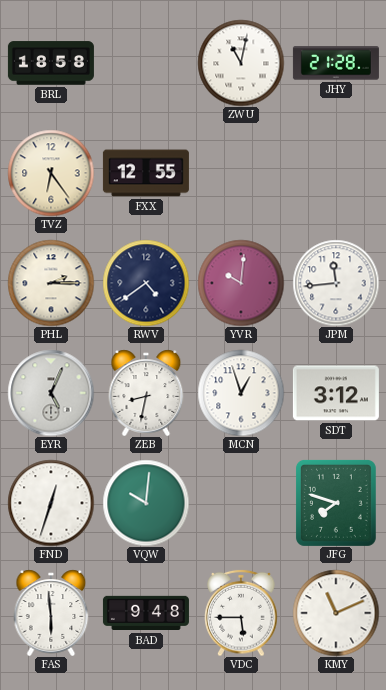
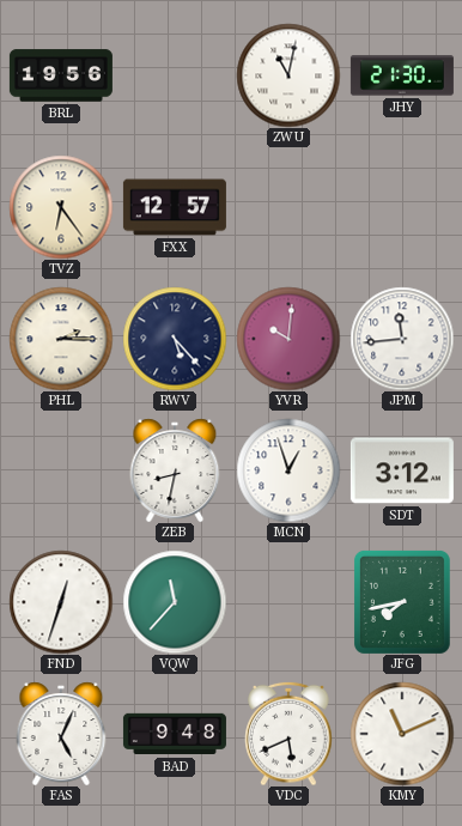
BRL: 18:58 -> 19:56 (61, 75)
JHY: 21:28 -> 21:30 (402, 75)
FXX: 12:55 -> 12:57 (175, 207)
RWV: 4:39 -> 5:23 (175, 339)
EYR: 5:04 -> none (51, 393)
VQW: 10:01 -> 11:37 (175, 602)
JFG: 7:48 -> 7:43 (402, 602)
FAS: 5:59 -> 5:04 (61, 734)
VDC: 5:45 -> 5:41 (288, 734)
